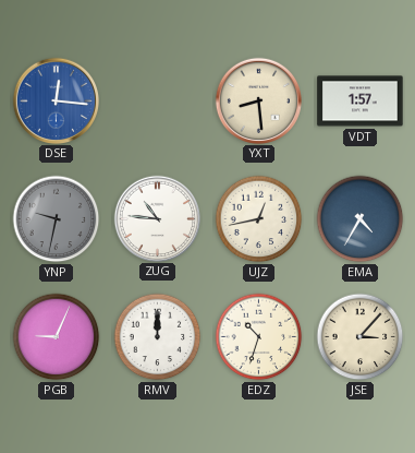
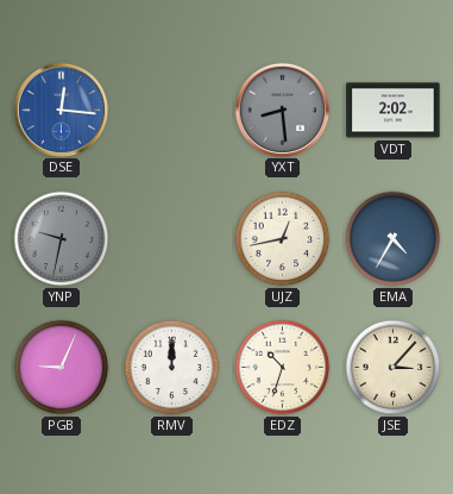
YXT dial: cream -> grey (282, 110)
VDT: 1:57 -> 2:02 (394, 111)
ZUG: 10:46 -> none (157, 218)
